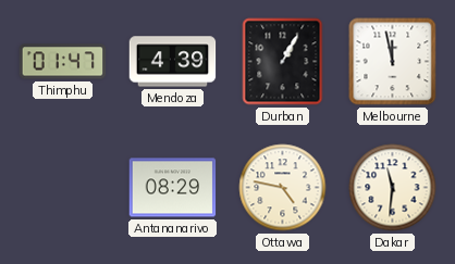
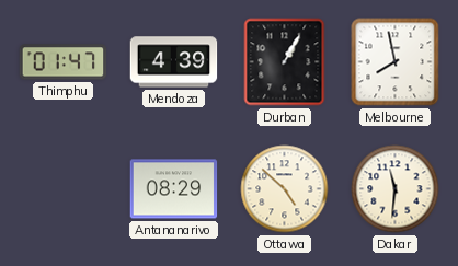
Melbourne: 11:58 -> 7:58 (396, 62)
Ottawa: 4:47 -> 4:52 (285, 189)
